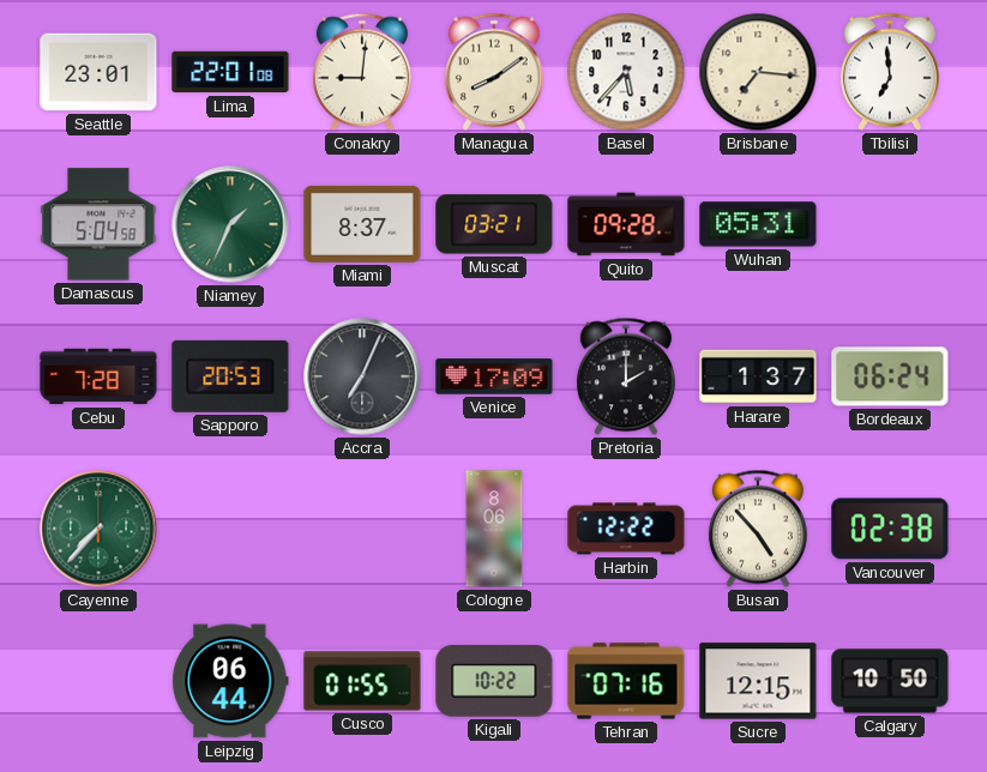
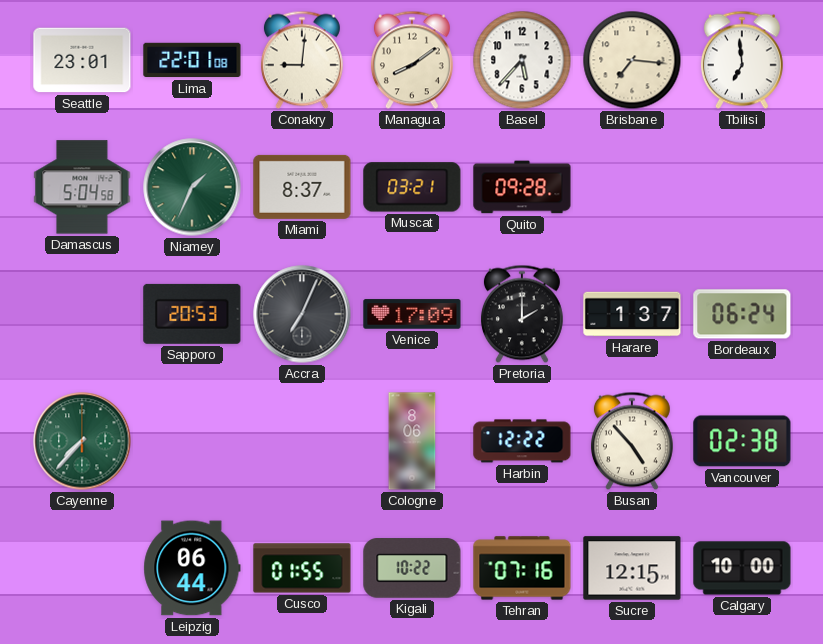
Wuhan: 05:31 -> none (758, 224)
Cebu: 7:28 -> none (98, 376)
Calgary: 10:50 -> 10:00 (742, 568)
